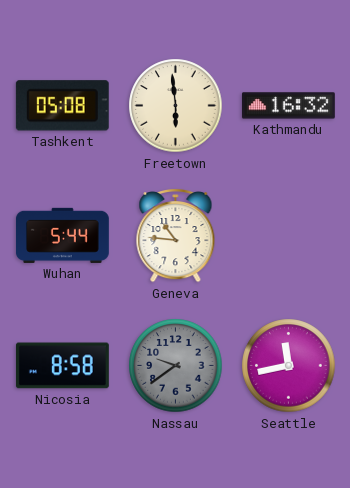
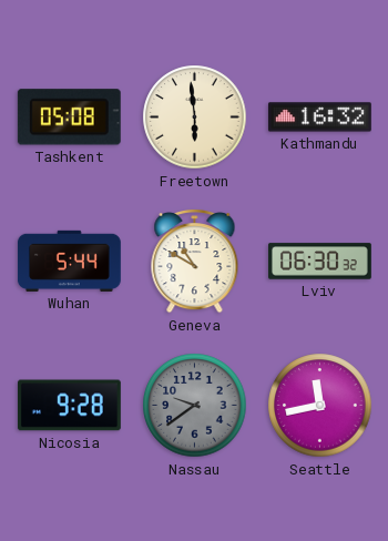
Geneva: 10:46 -> 10:50 (195, 261)
Lviv: none -> 06:30 (320, 262)
Nicosia: 8:58 -> 9:28 (69, 406)
